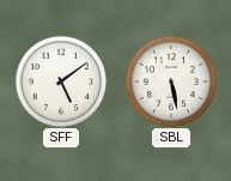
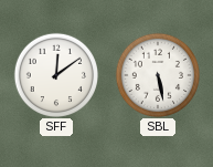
SFF: 5:09 -> 12:09 (55, 74)
